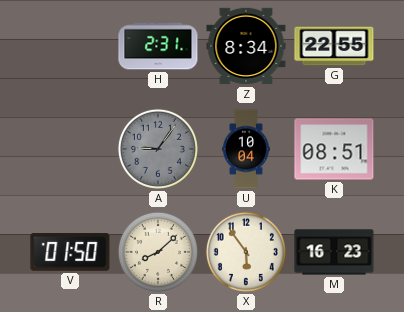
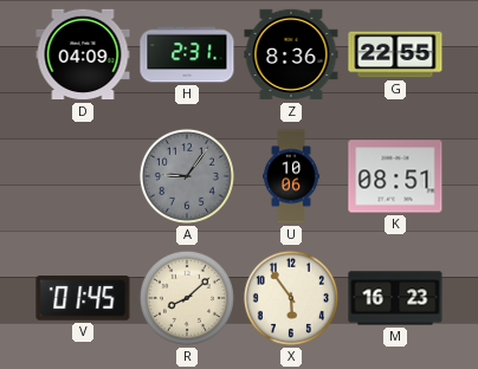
D: none -> 04:09 (83, 54)
Z: 8:34 -> 8:36 (291, 54)
U: 10:04 -> 10:06 (292, 176)
V: 01:50 -> 01:45 (83, 298)
